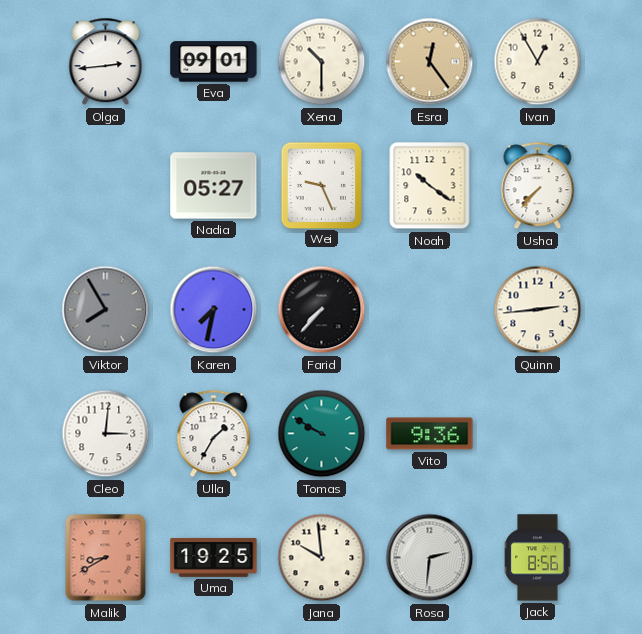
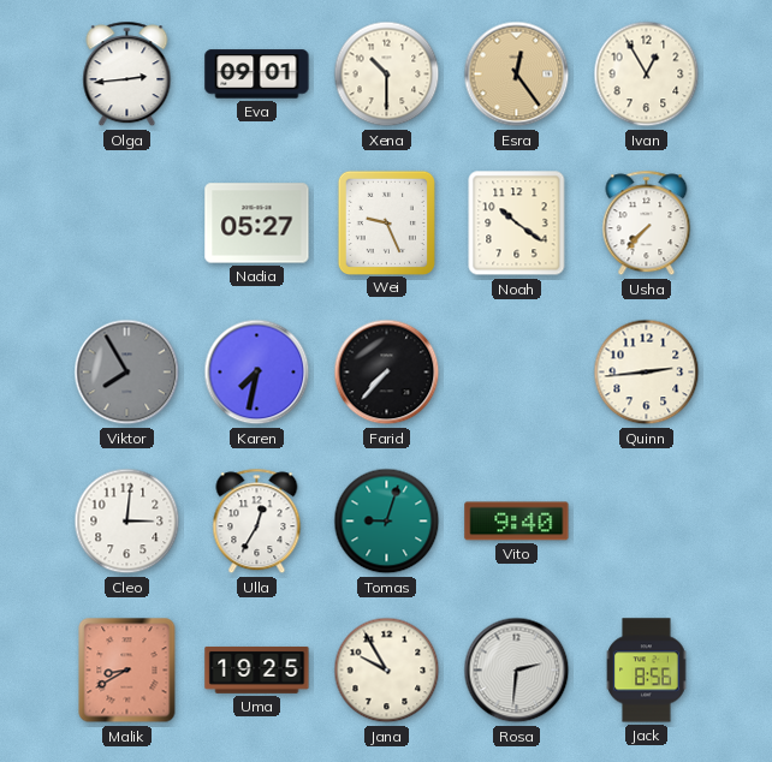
Ulla: 1:35 -> 12:35 (257, 522)
Tomas: 9:50 -> 9:03 (387, 522)
Vito: 9:36 -> 9:40 (517, 522)
Jana: 9:59 -> 9:55 (387, 671)
